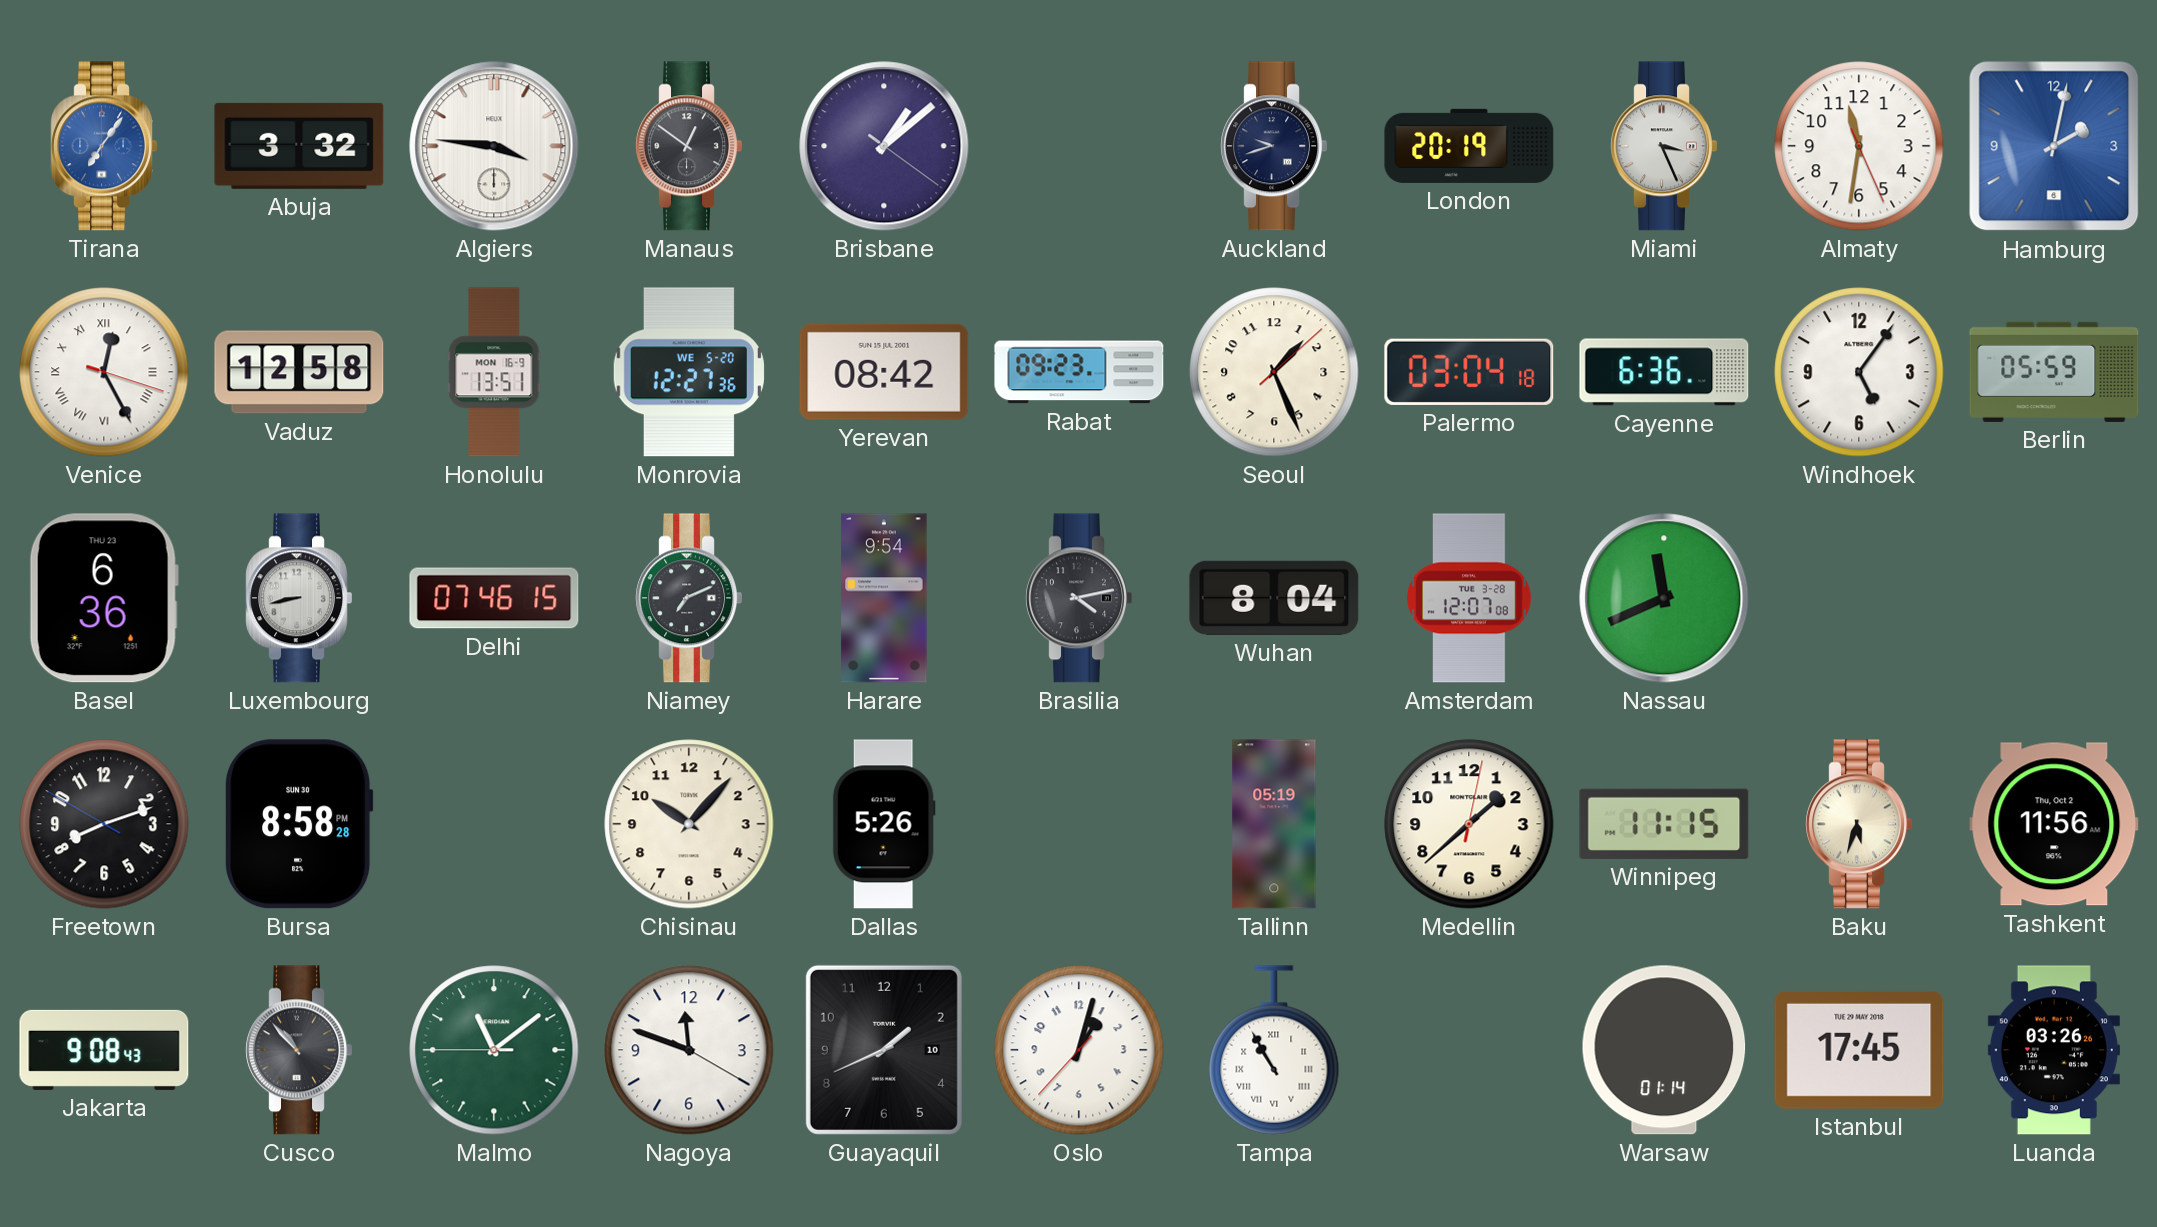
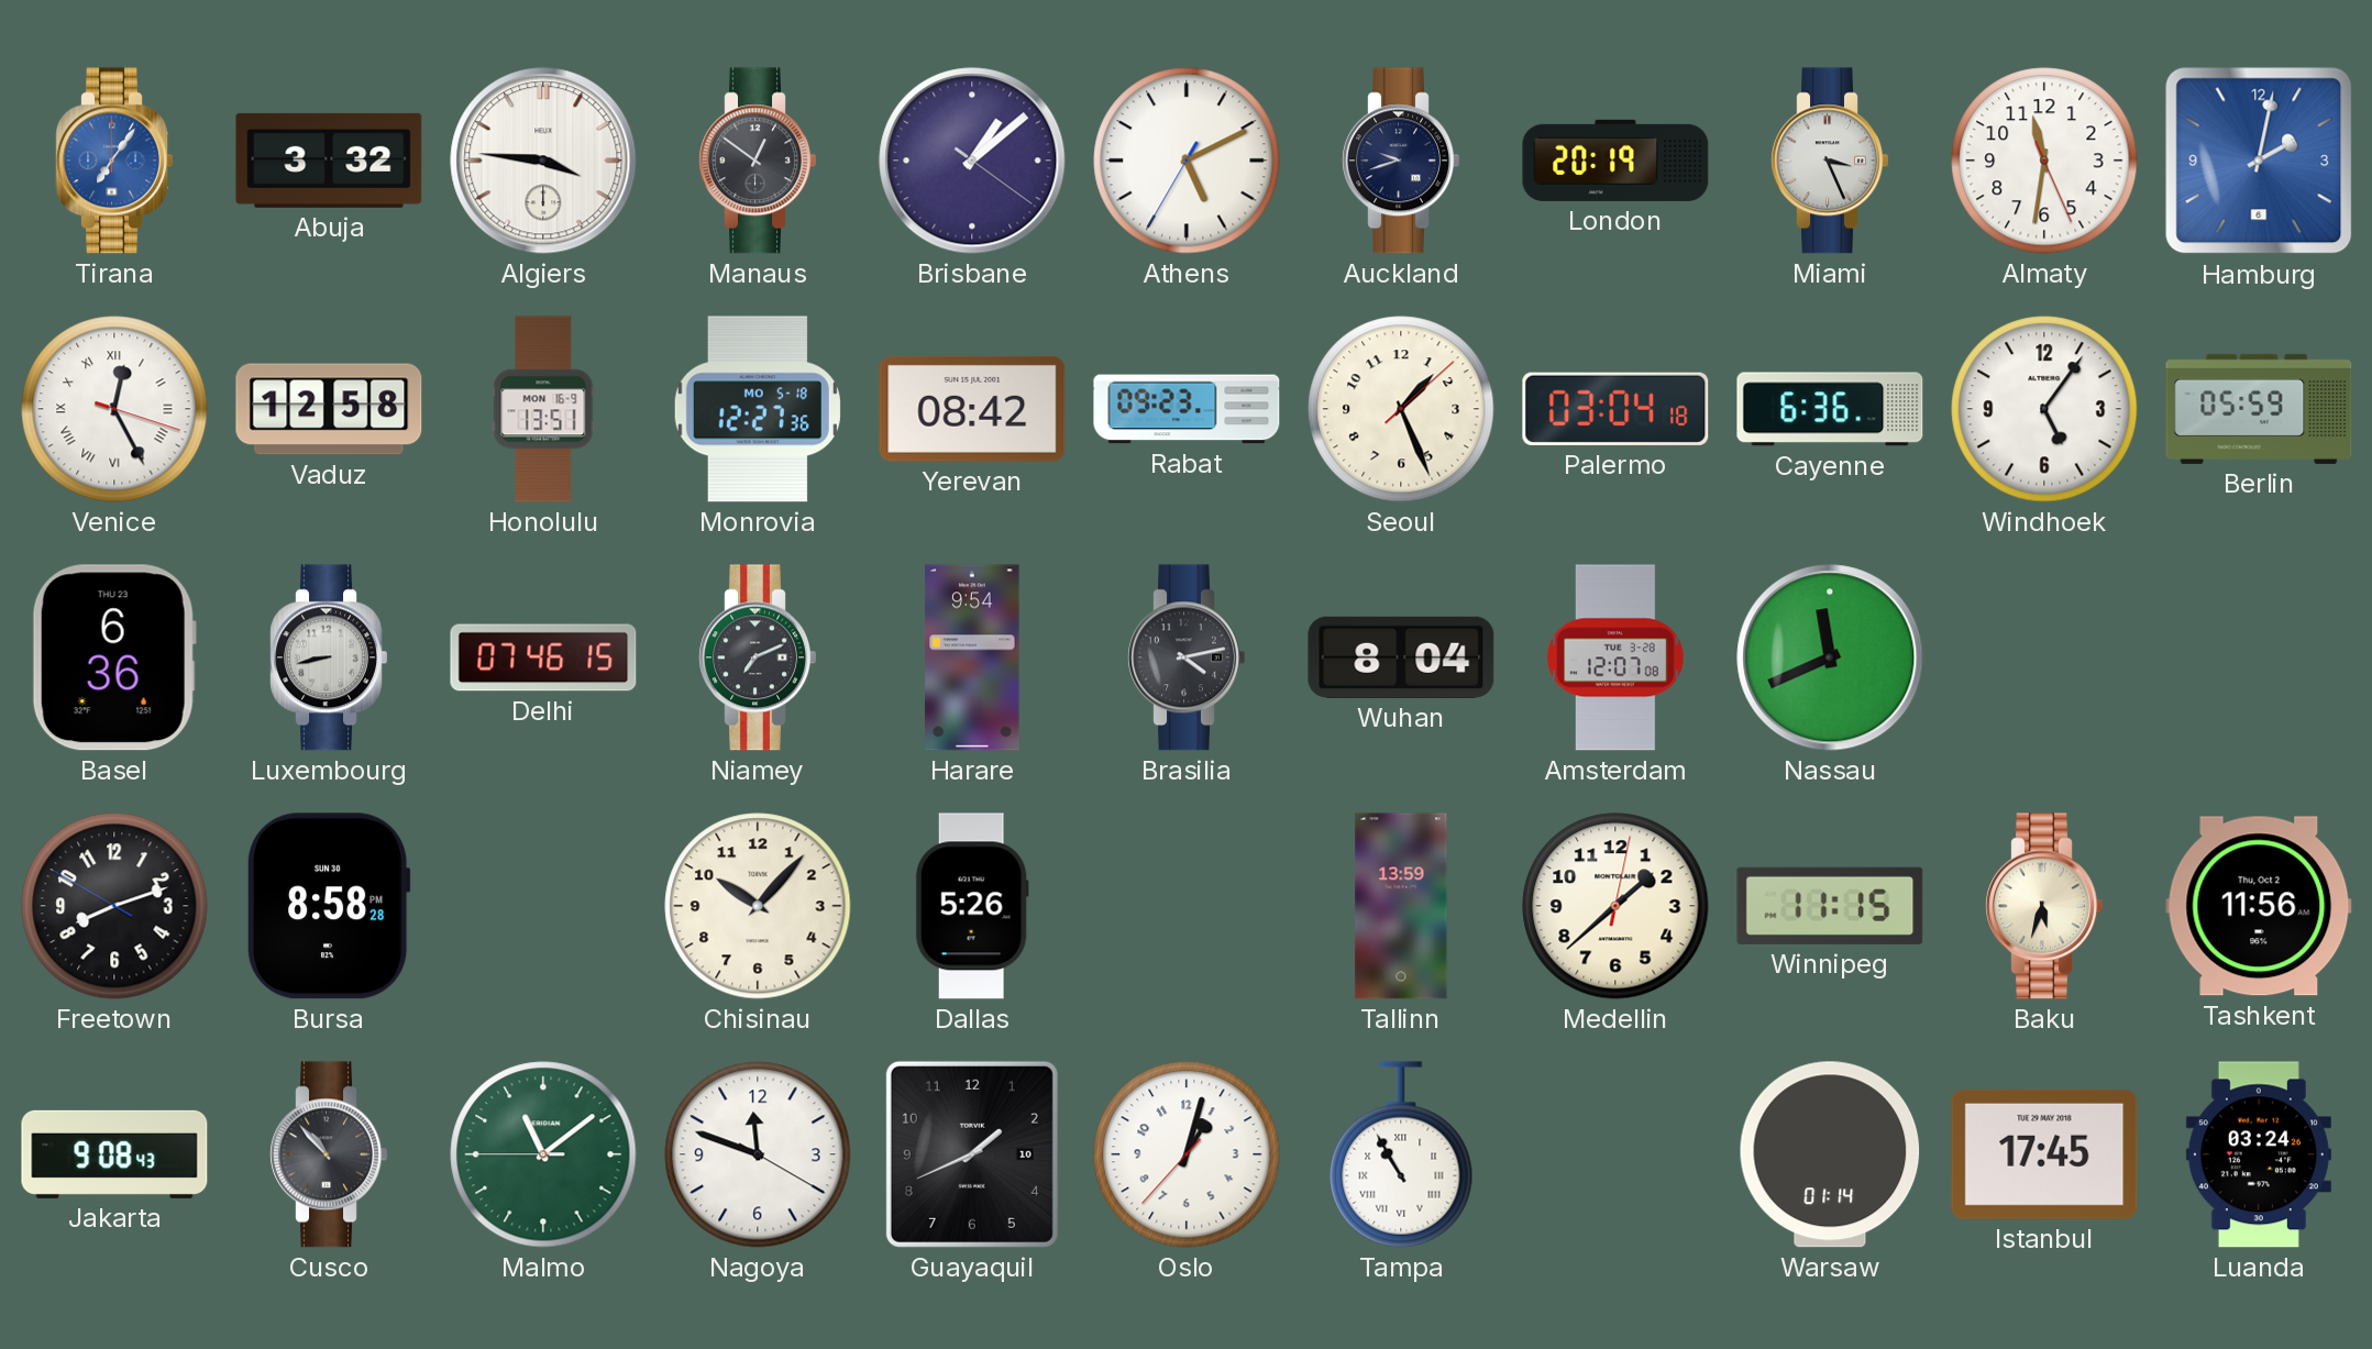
Athens: none -> 5:10 (1187, 161)
Monrovia date: WE 5-20 -> MO 5-18 (758, 409)
Tallinn: 05:19 -> 13:59 (1401, 906)
Luanda: 03:26 -> 03:24 (2259, 1154)
